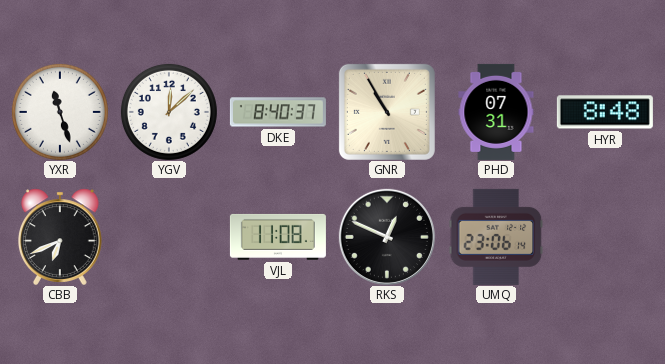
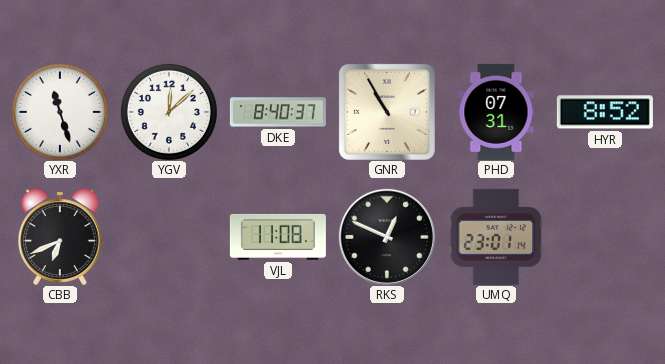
HYR: 8:48 -> 8:52 (605, 112)
UMQ: 23:06 -> 23:01 (496, 237)
